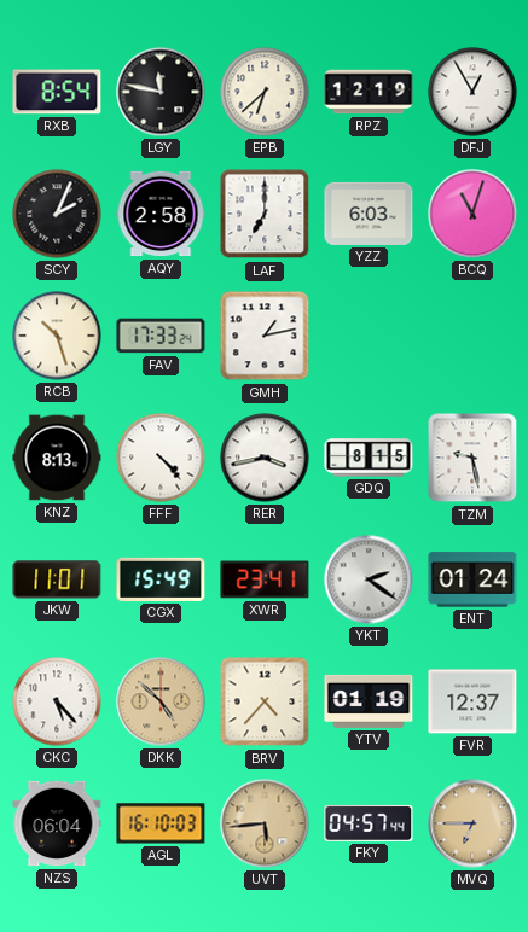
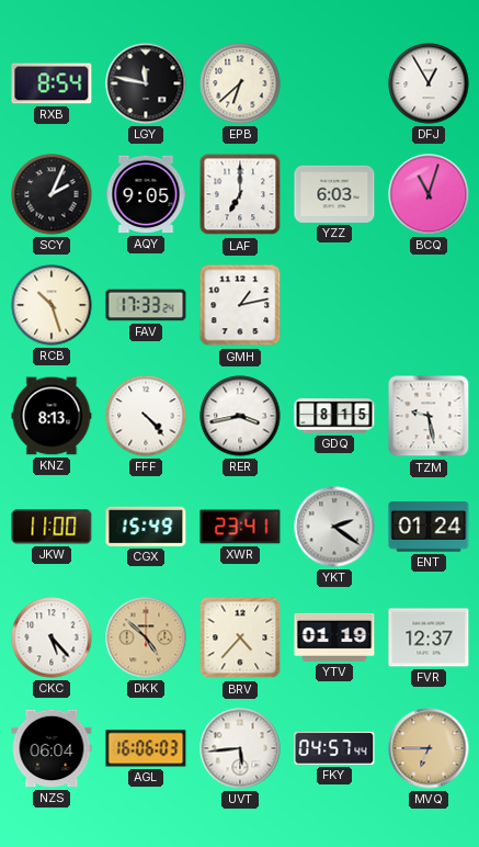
RPZ: 12:19 -> none (369, 92)
AQY: 2:58 -> 9:05 (146, 194)
JKW: 11:01 -> 11:00 (52, 527)
AGL: 16:10 -> 16:06 (146, 748)
UVT dial: champagne -> white (240, 748)
